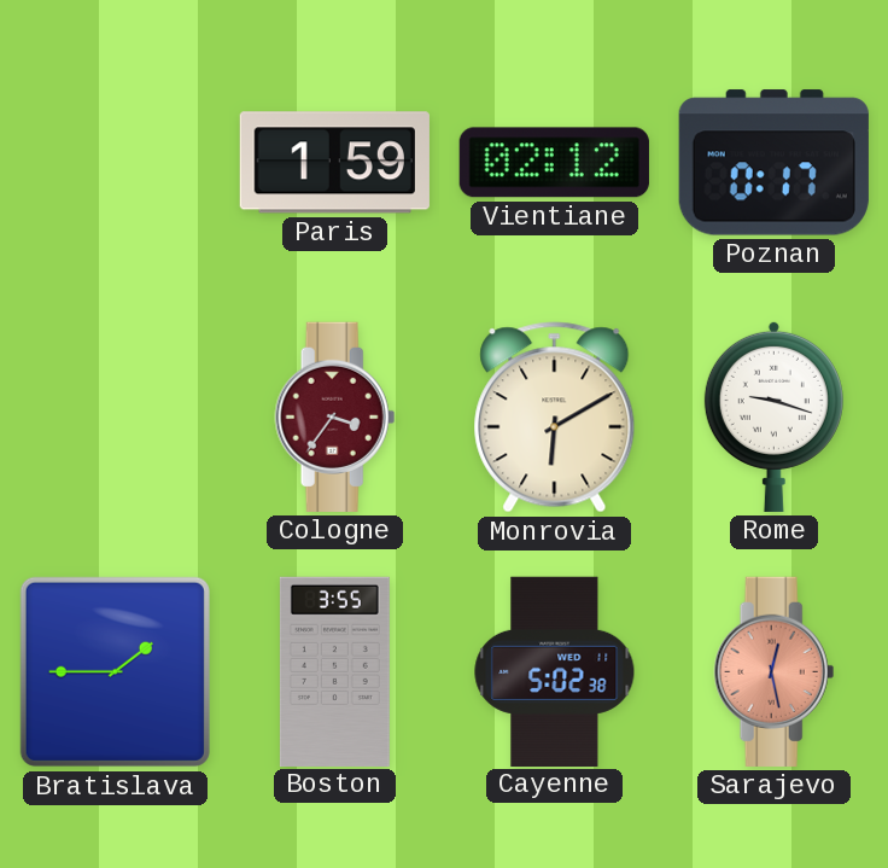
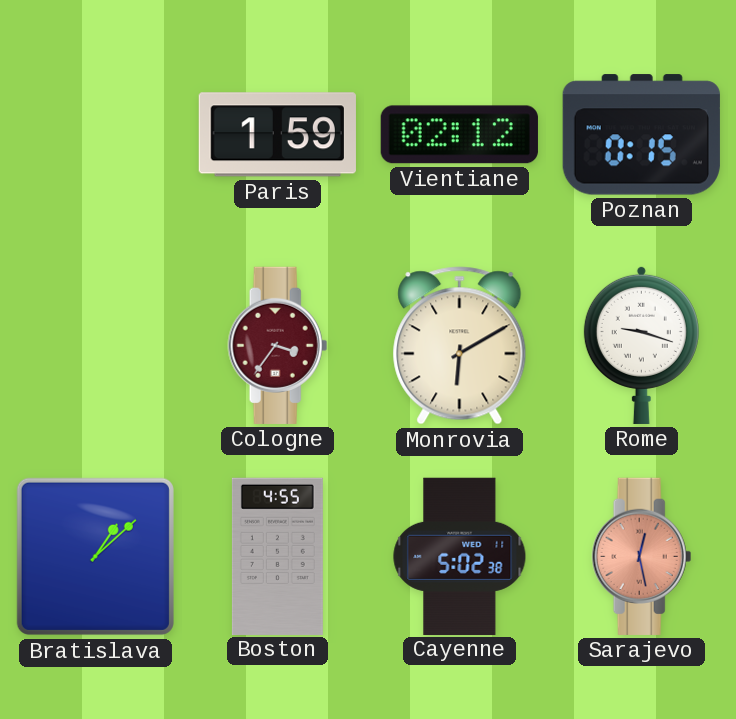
Poznan: 0:17 -> 0:15 (641, 135)
Bratislava: 1:45 -> 1:08 (95, 556)
Boston: 3:55 -> 4:55 (277, 556)
